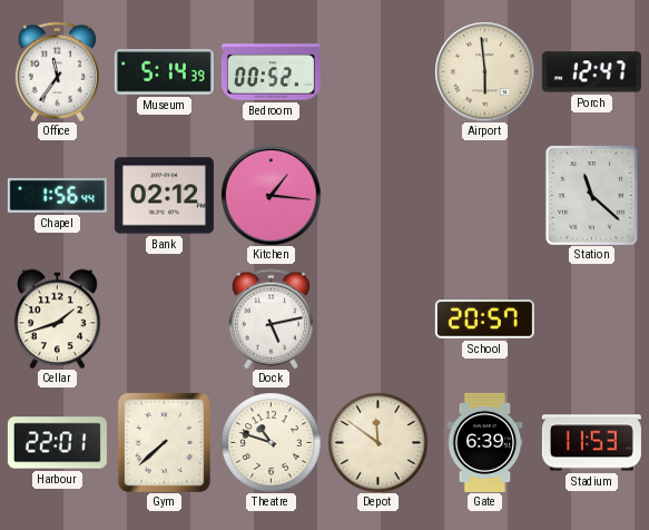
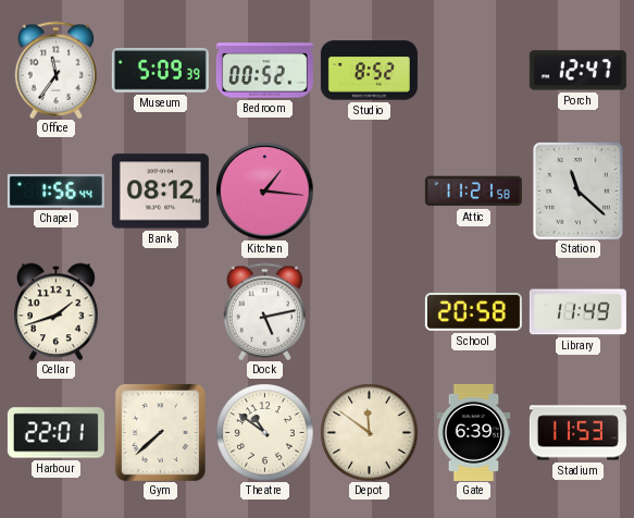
Museum: 5:14 -> 5:09 (160, 71)
Studio: none -> 8:52 (369, 71)
Airport: 5:59 -> none (484, 71)
Bank: 02:12 -> 08:12 (160, 192)
Attic: none -> 11:21 (473, 192)
School: 20:57 -> 20:58 (473, 312)
Library: none -> 11:49 (577, 312)
Theatre: 10:48 -> 10:51 (264, 432)
